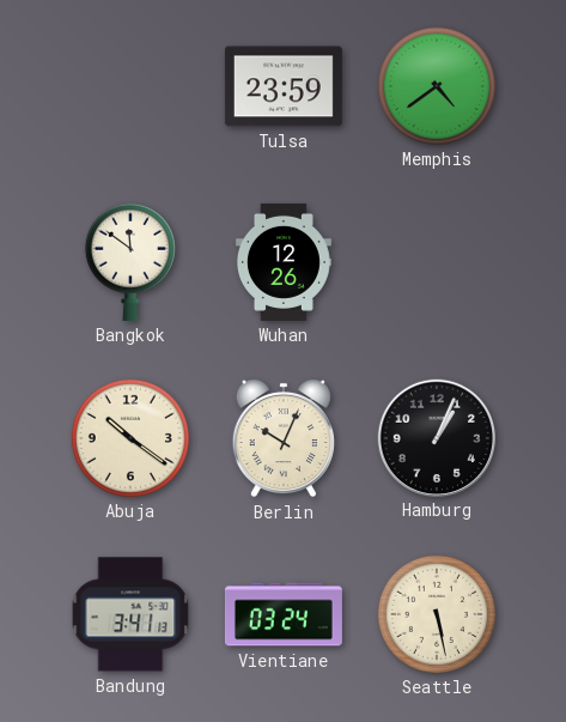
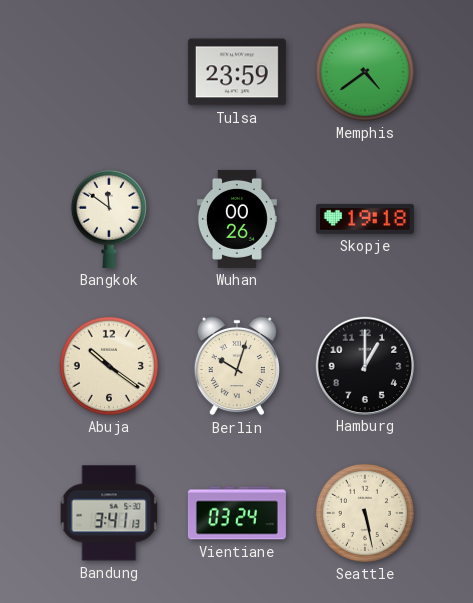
Wuhan: 12:26 -> 00:26 (237, 219)
Skopje: none -> 19:18 (365, 219)
Berlin: 10:04 -> 10:03 (237, 366)
Hamburg: 1:04 -> 1:00 (364, 365)
